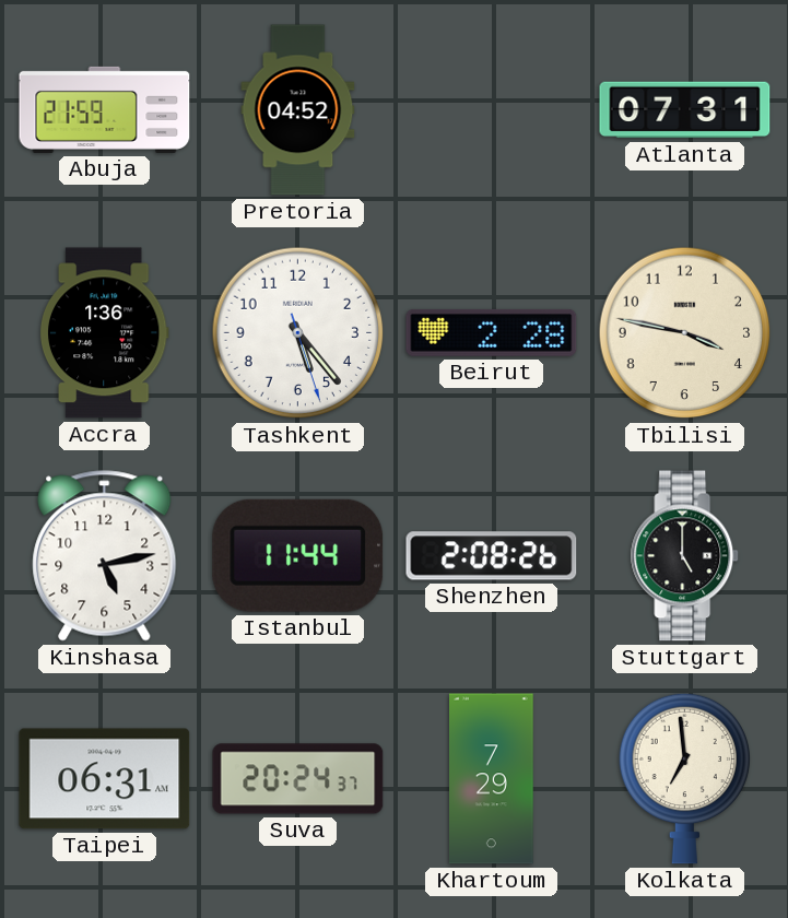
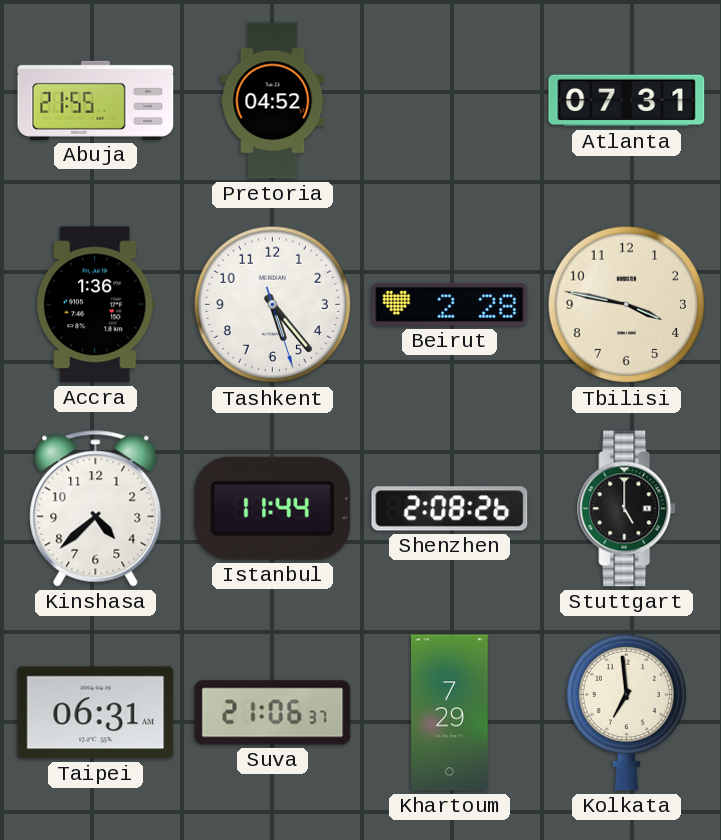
Abuja: 21:59 -> 21:55 (96, 100)
Kinshasa: 5:13 -> 4:38 (96, 509)
Suva: 20:24 -> 21:06 (273, 713)
